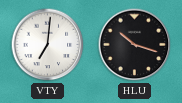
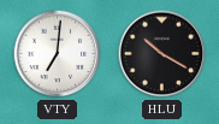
HLU: 10:18 -> 10:20 (162, 54)
